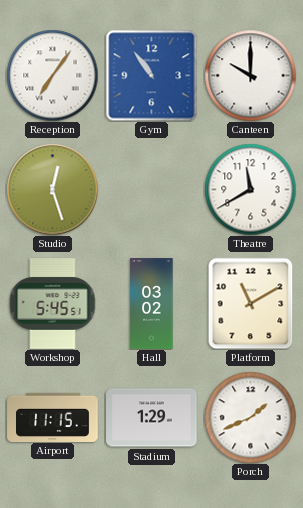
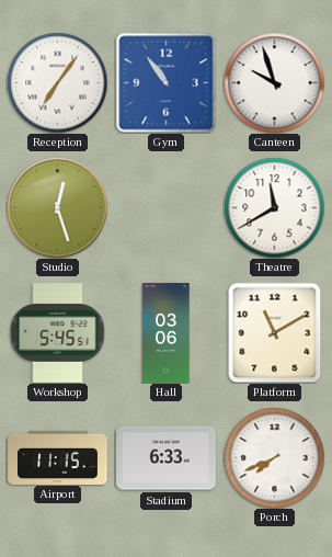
Canteen: 10:00 -> 9:57 (274, 82)
Hall: 03:02 -> 03:06 (167, 333)
Stadium: 1:29 -> 6:33 (167, 458)
Porch: 1:41 -> 7:41 (274, 457)
